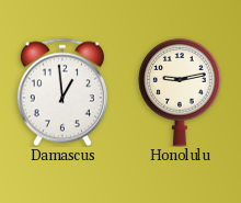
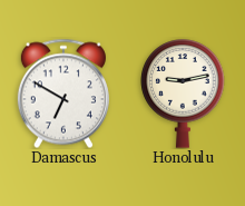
Damascus: 12:59 -> 6:50 (63, 94)
